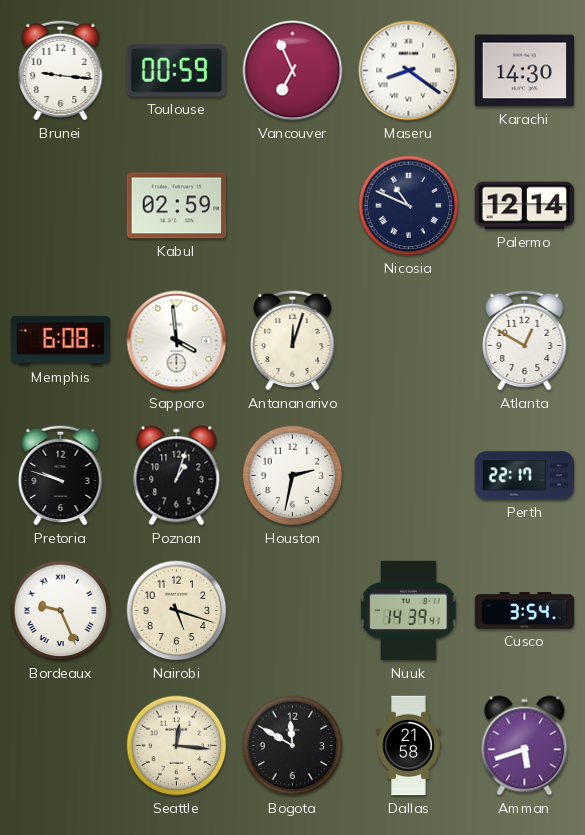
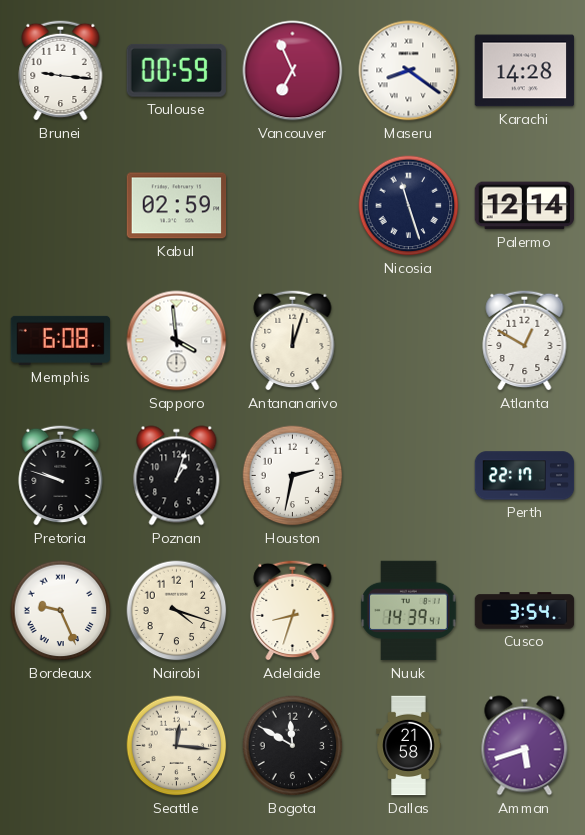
Karachi: 14:30 -> 14:28 (525, 71)
Nicosia: 10:49 -> 11:27 (409, 206)
Nairobi: 5:18 -> 4:18 (177, 611)
Adelaide: none -> 8:33 (293, 610)
